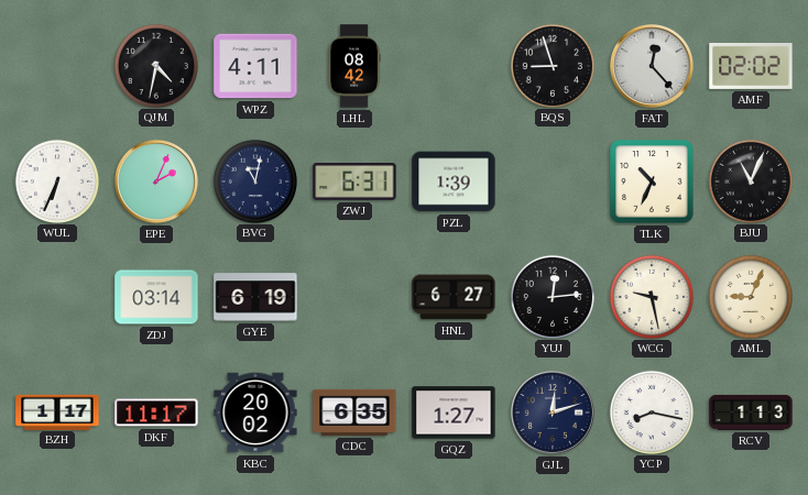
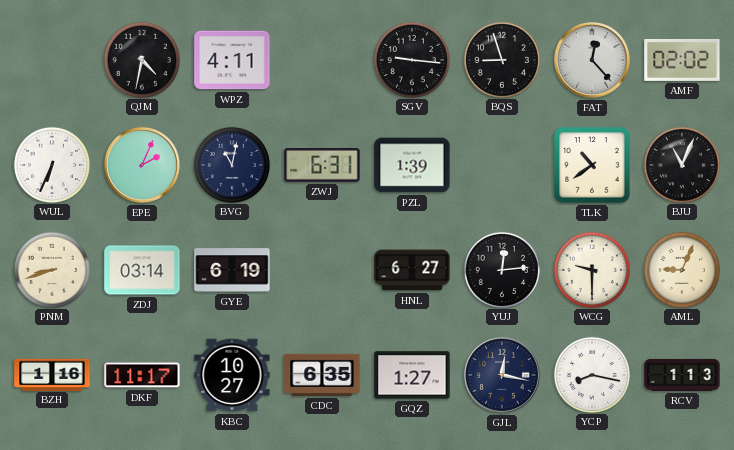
LHL: 08:42 -> none (354, 66)
SGV: none -> 9:16 (411, 59)
TLK: 10:34 -> 10:39 (592, 165)
PNM: none -> 8:42 (51, 269)
WCG: 9:28 -> 9:30 (591, 269)
BZH: 1:17 -> 1:16 (52, 374)
KBC: 20:02 -> 10:27 (232, 375)
GJL: 12:12 -> 12:17 (503, 376)
